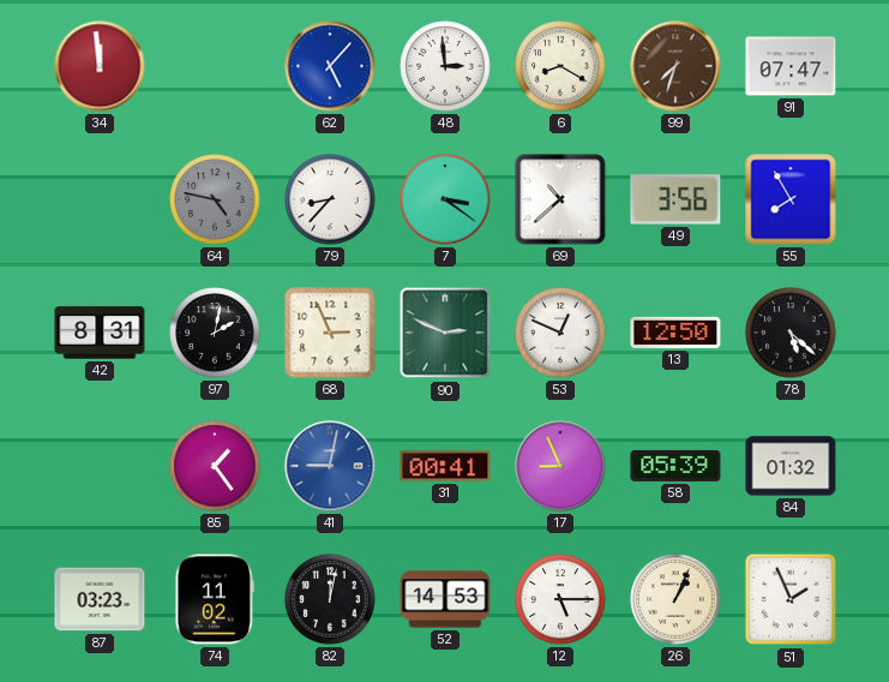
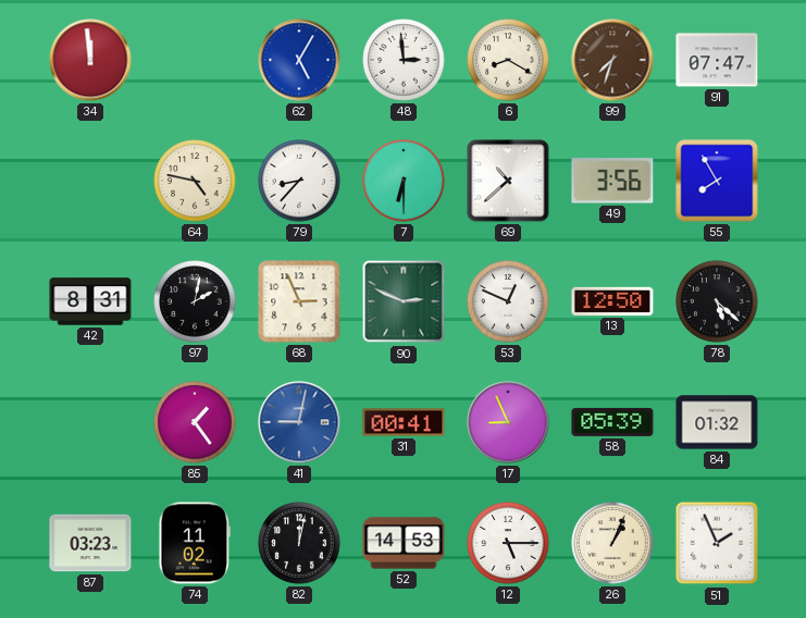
62: 5:07 -> 5:05 (299, 60)
64 dial: grey -> cream (195, 181)
7: 3:21 -> 6:30 (404, 181)
